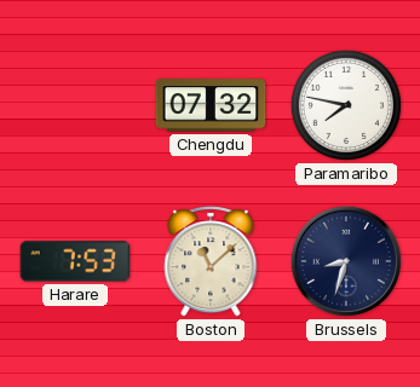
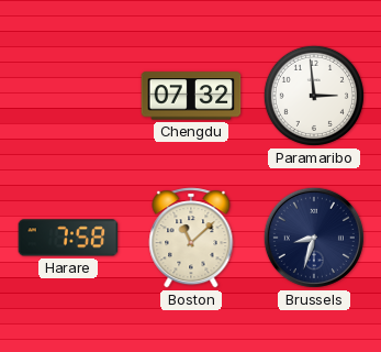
Paramaribo: 7:47 -> 2:59 (314, 96)
Harare: 7:53 -> 7:58 (68, 238)
